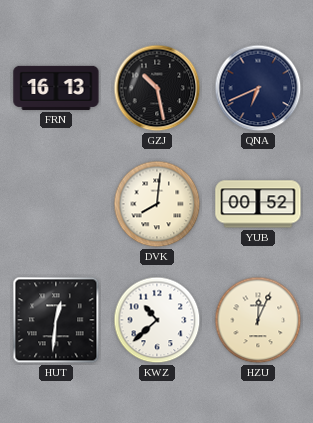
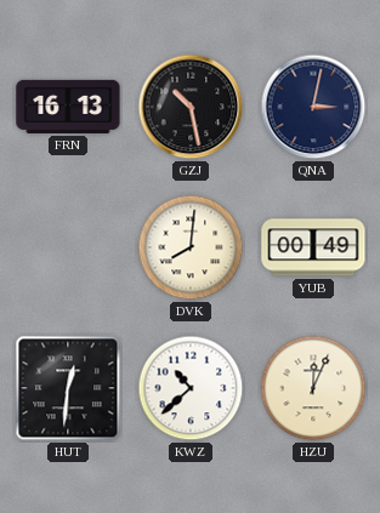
QNA: 6:41 -> 3:02 (313, 107)
YUB: 00:52 -> 00:49 (313, 247)
